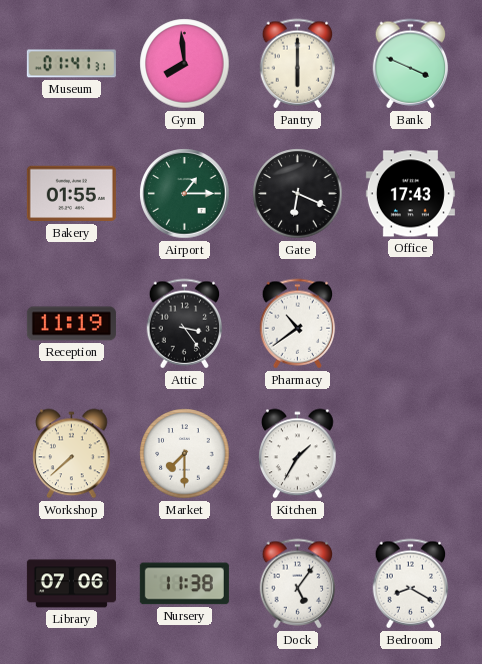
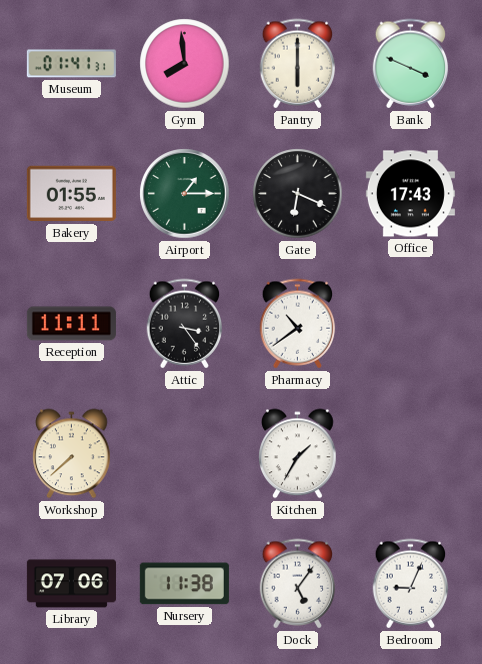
Reception: 11:19 -> 11:11 (71, 324)
Market: 7:30 -> none (185, 454)
Bedroom: 8:20 -> 9:04 (411, 584)
